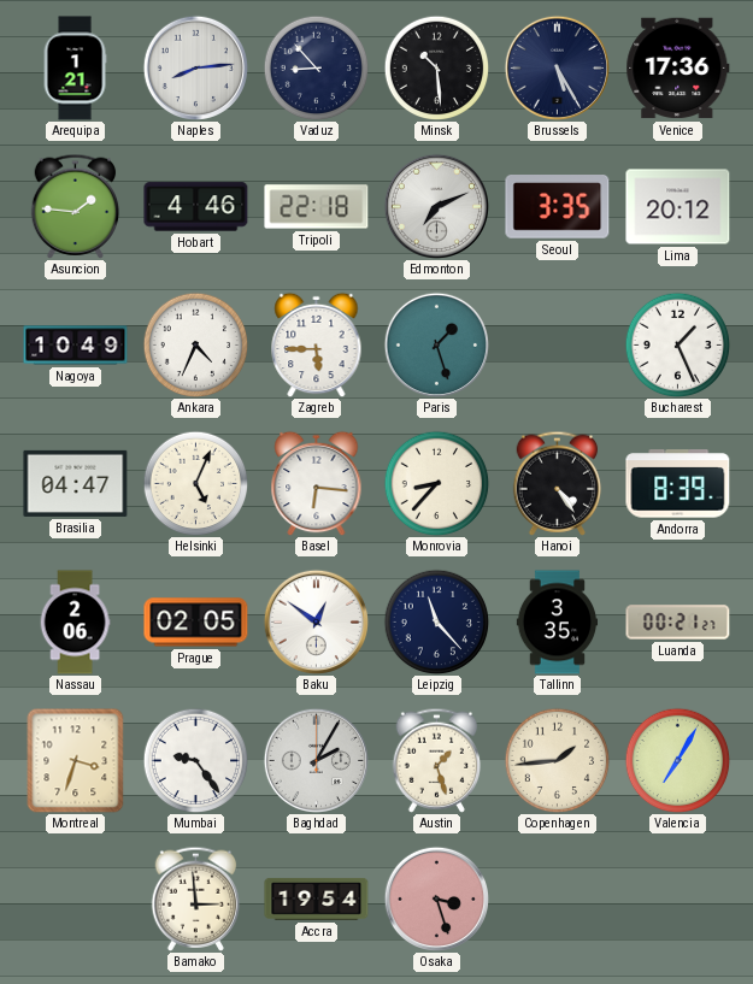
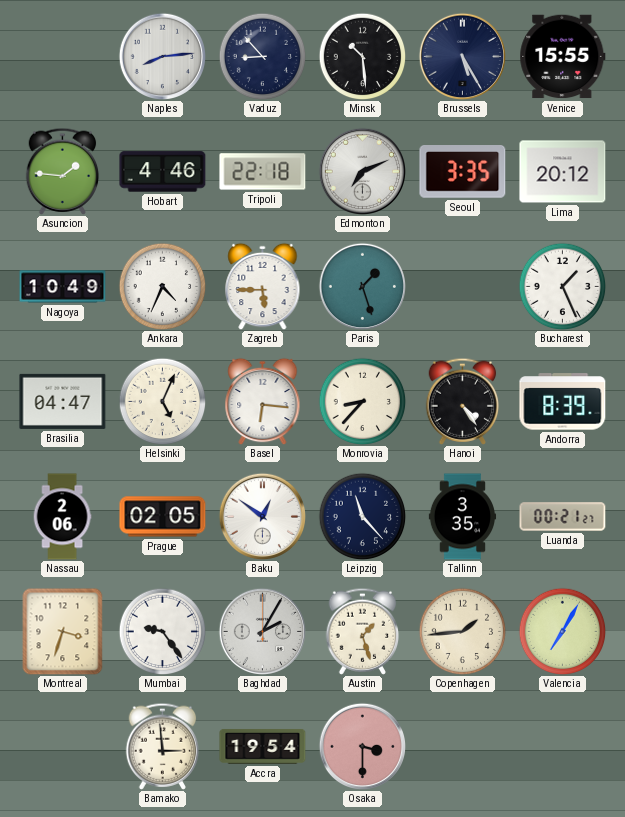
Arequipa: 1:21 -> none (75, 69)
Venice: 17:36 -> 15:55 (563, 57)
Osaka: 3:27 -> 3:30 (362, 746)
